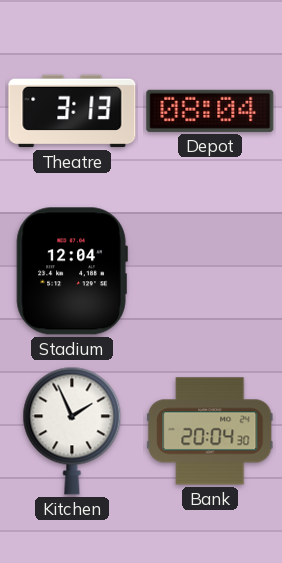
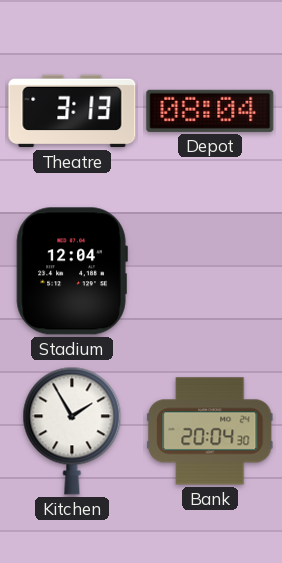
Kitchen: 1:56 -> 1:55 (72, 431)
